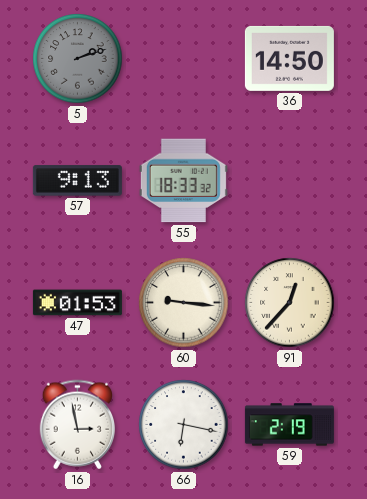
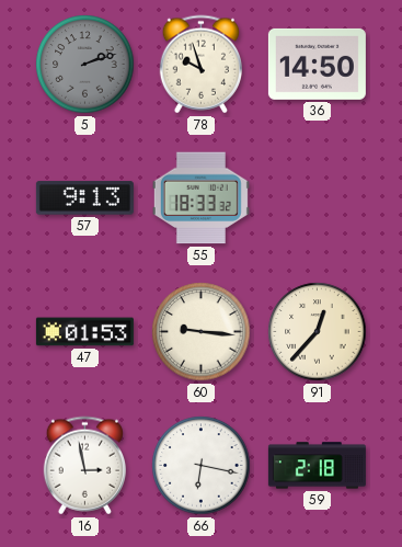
78: none -> 9:57 (200, 65)
59: 2:19 -> 2:18 (317, 466)
